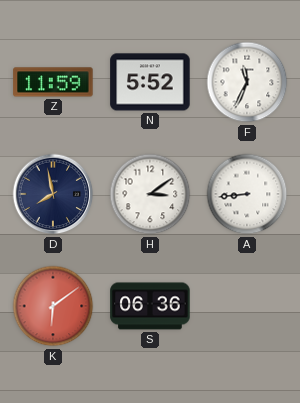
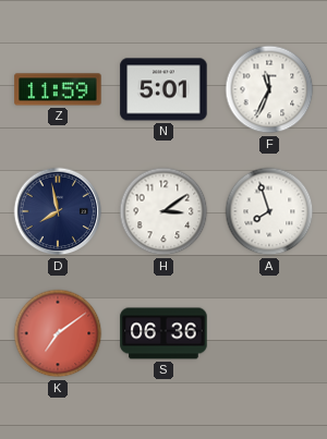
N: 5:52 -> 5:01 (163, 89)
A: 8:44 -> 7:57 (269, 211)
K: 6:09 -> 7:09 (58, 333)
